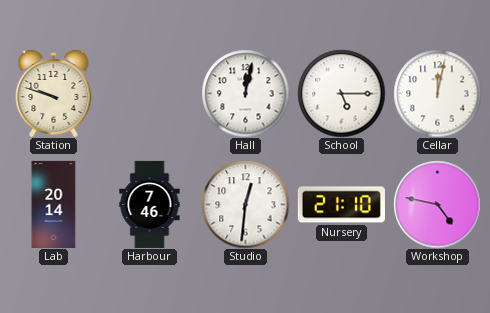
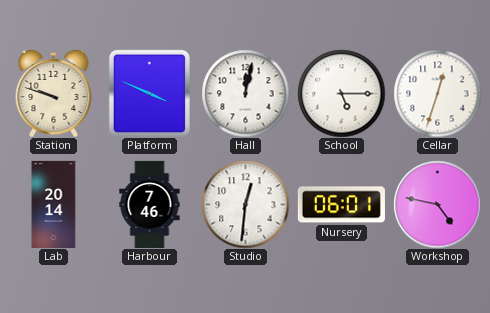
Platform: none -> 3:49 (149, 93)
Cellar: 12:02 -> 12:33 (437, 93)
Nursery: 21:10 -> 06:01 (341, 205)
